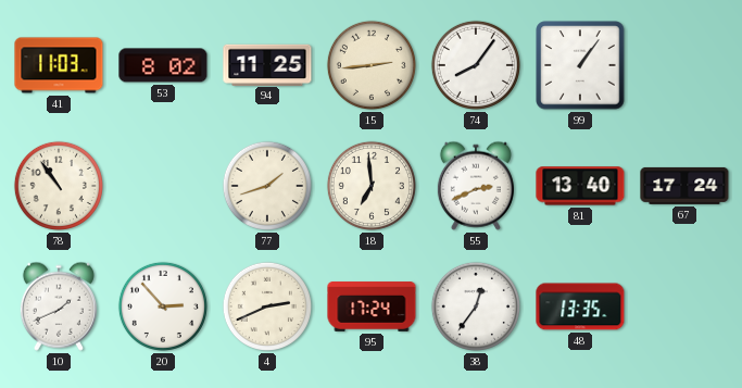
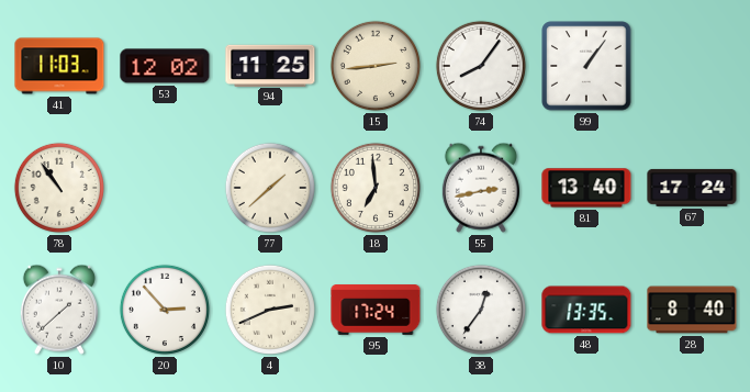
53: 8:02 -> 12:02 (165, 66)
77: 1:42 -> 1:38 (270, 188)
55: 2:41 -> 2:43 (481, 188)
10: 1:41 -> 1:38 (59, 310)
28: none -> 8:40 (692, 310)
